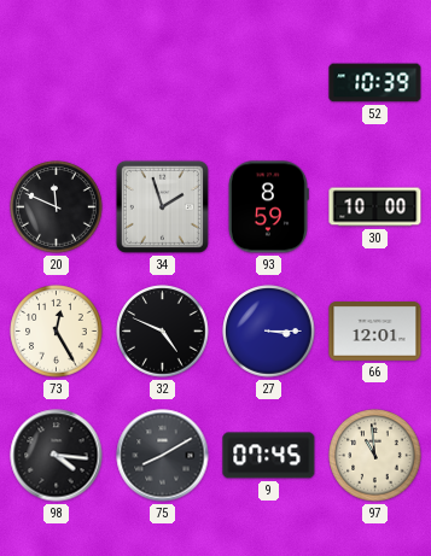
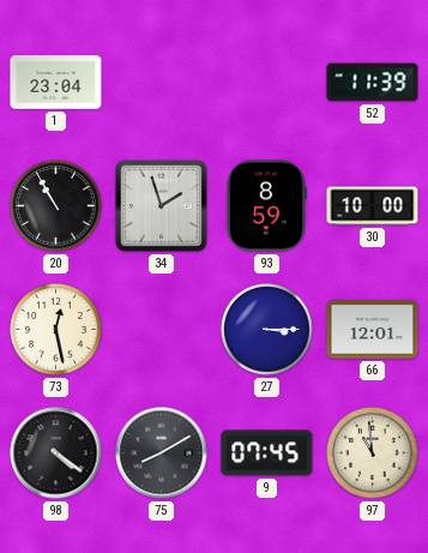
1: none -> 23:04 (56, 83)
52: 10:39 -> 11:39 (373, 83)
20: 11:49 -> 10:55 (56, 206)
73: 12:25 -> 12:28 (56, 330)
32: 4:49 -> none (163, 332)
98: 4:16 -> 4:21 (56, 453)
